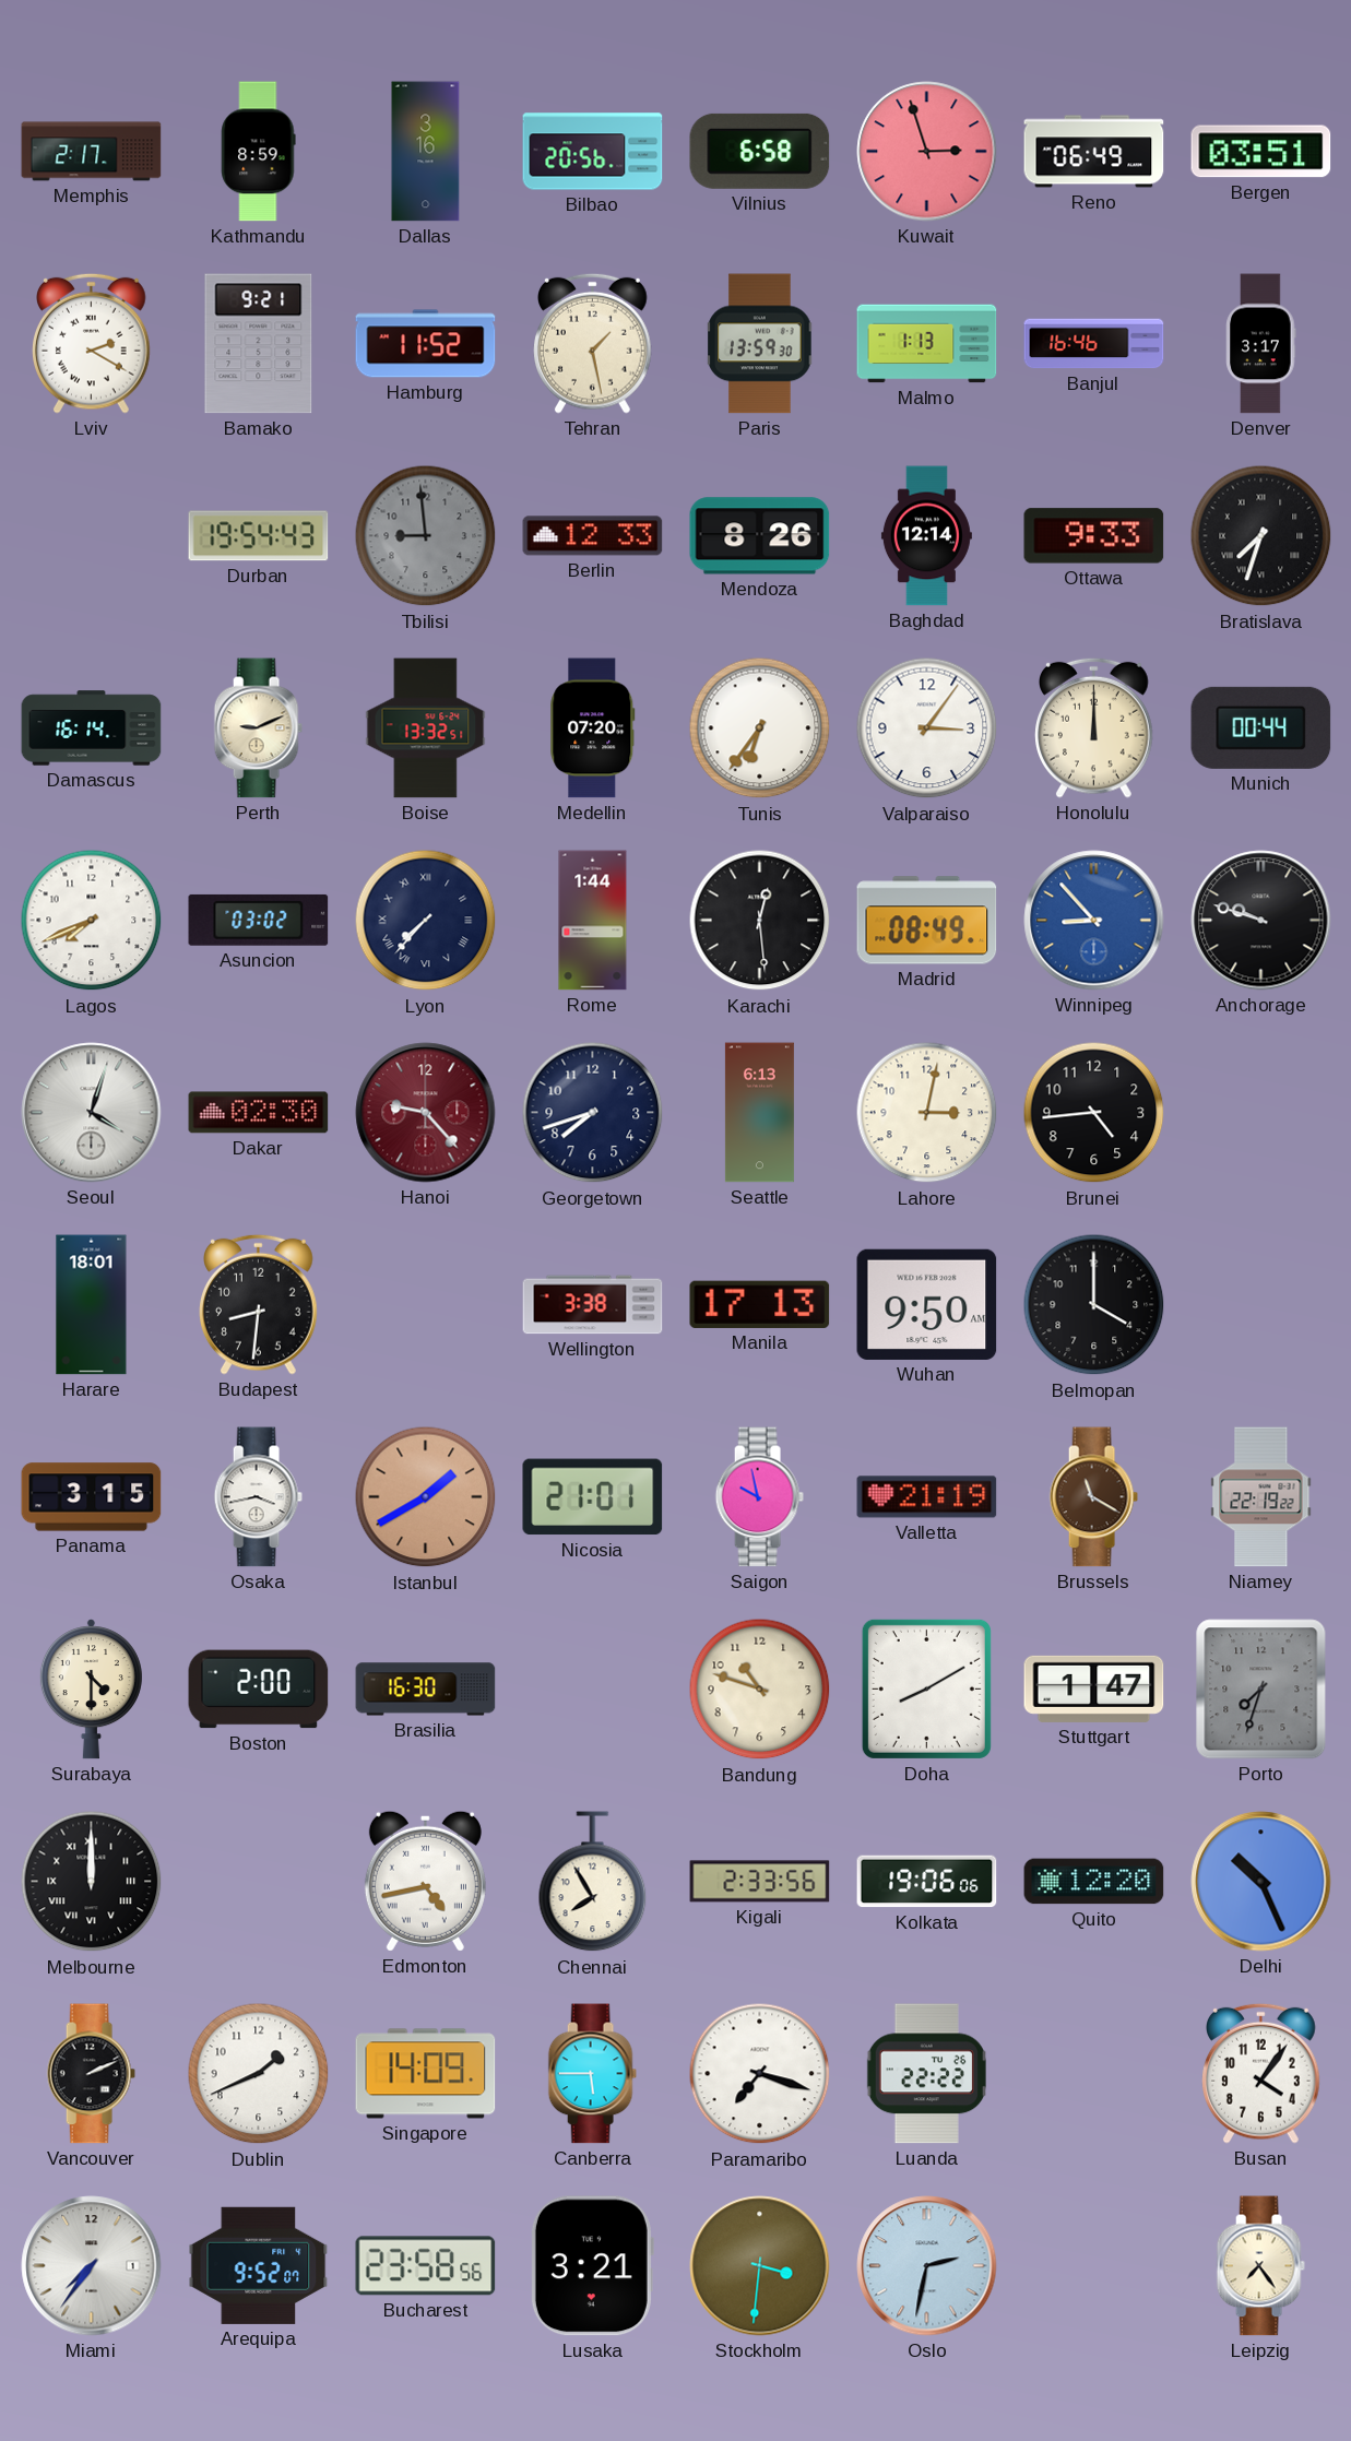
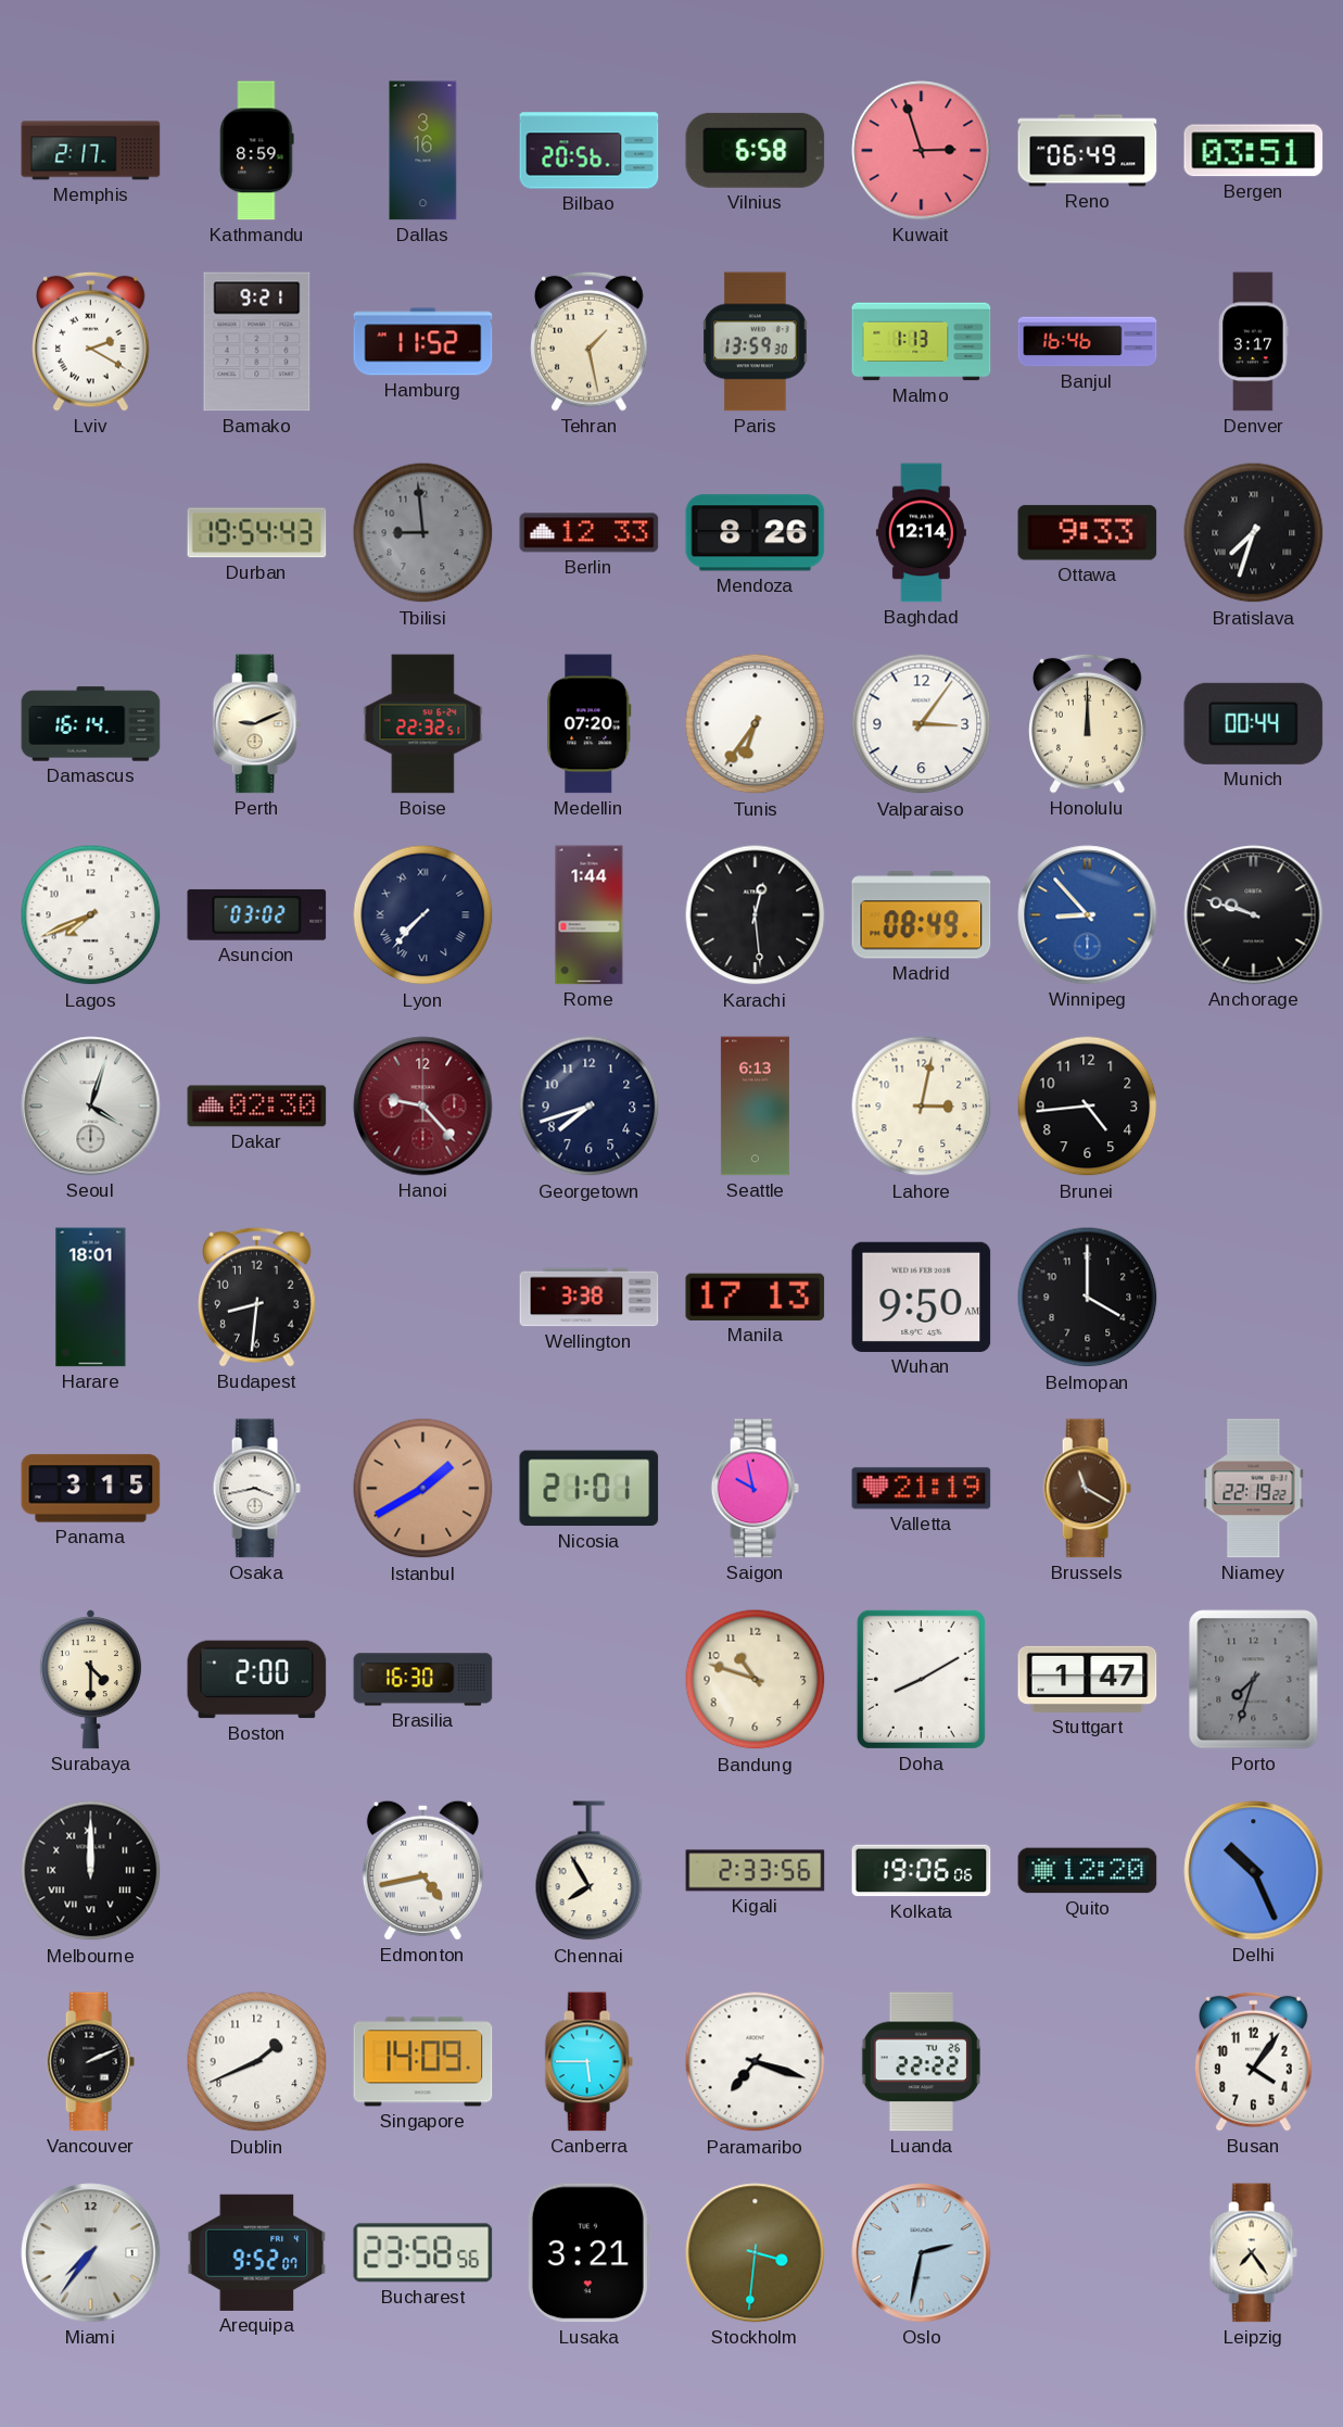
Boise: 13:32 -> 22:32 (423, 724)
